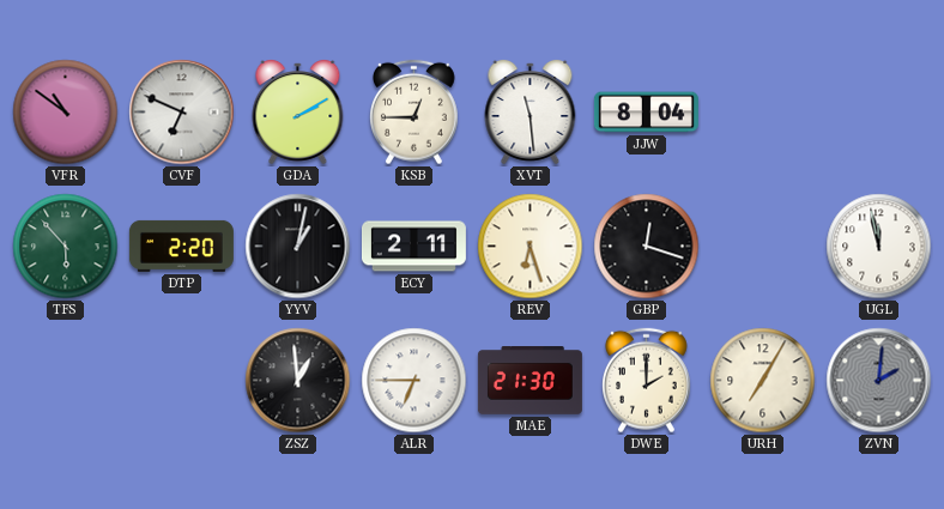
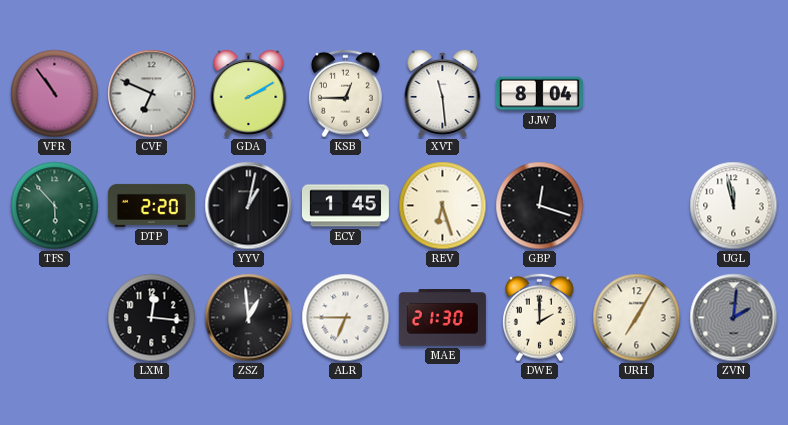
VFR: 10:51 -> 10:54 (55, 94)
ECY: 2:11 -> 1:45 (345, 206)
LXM: none -> 12:16 (152, 318)
